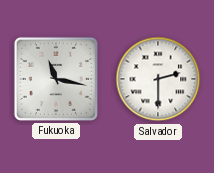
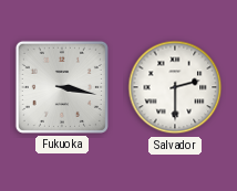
Fukuoka: 11:17 -> 3:17 (62, 87)
